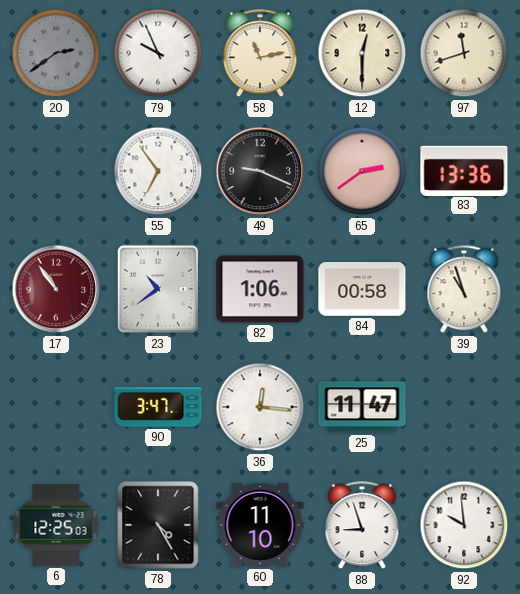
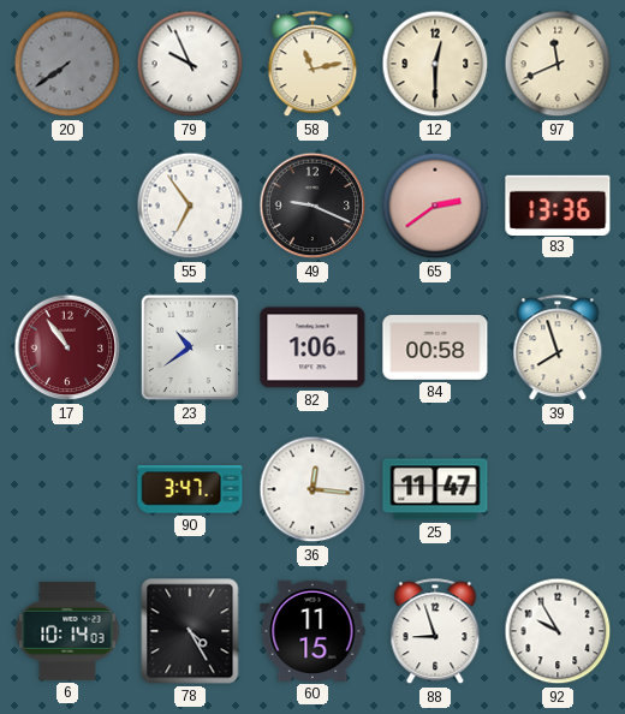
20: 2:39 -> 7:39 (67, 64)
97: 11:42 -> 11:41 (558, 64)
39: 10:57 -> 7:57 (558, 349)
6: 12:25 -> 10:14 (67, 631)
60: 11:10 -> 11:15 (312, 631)
92: 9:59 -> 9:55 (558, 631)
